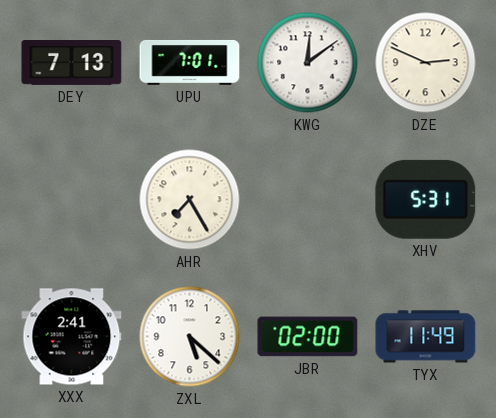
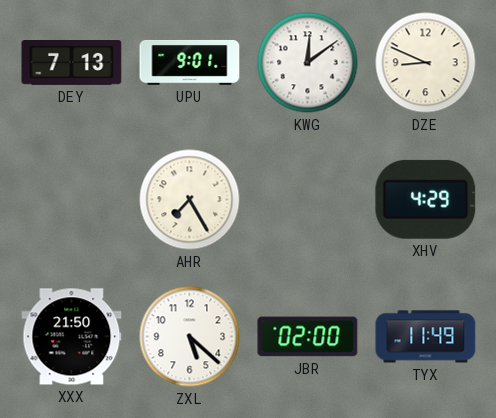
UPU: 7:01 -> 9:01 (190, 62)
DZE: 2:49 -> 8:49 (426, 63)
XHV: 5:31 -> 4:29 (426, 199)
XXX: 2:41 -> 21:50 (72, 337)
